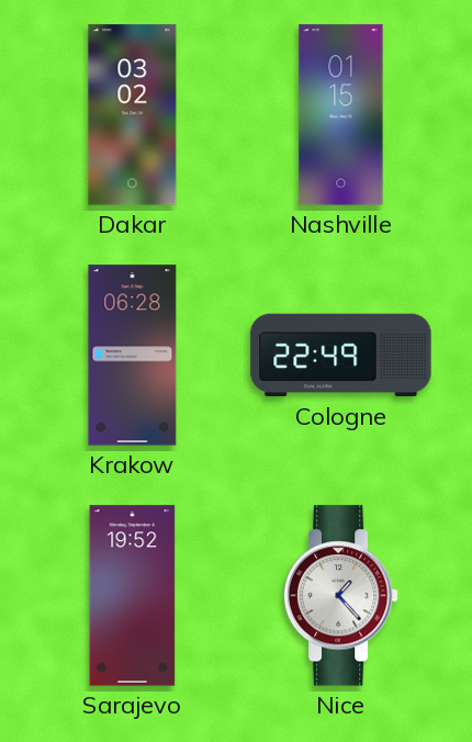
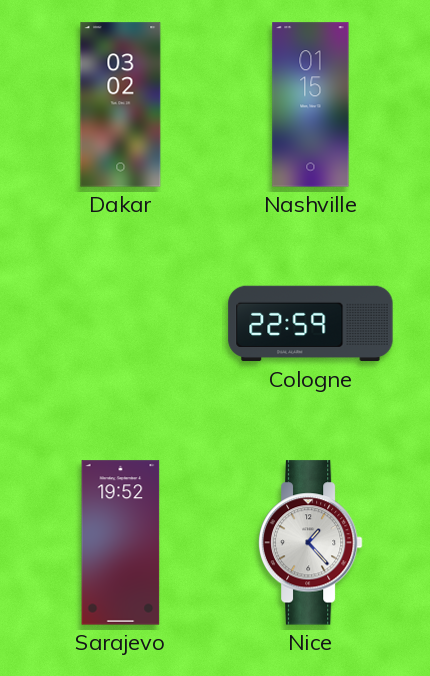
Krakow: 06:28 -> none (133, 356)
Cologne: 22:49 -> 22:59 (311, 324)
